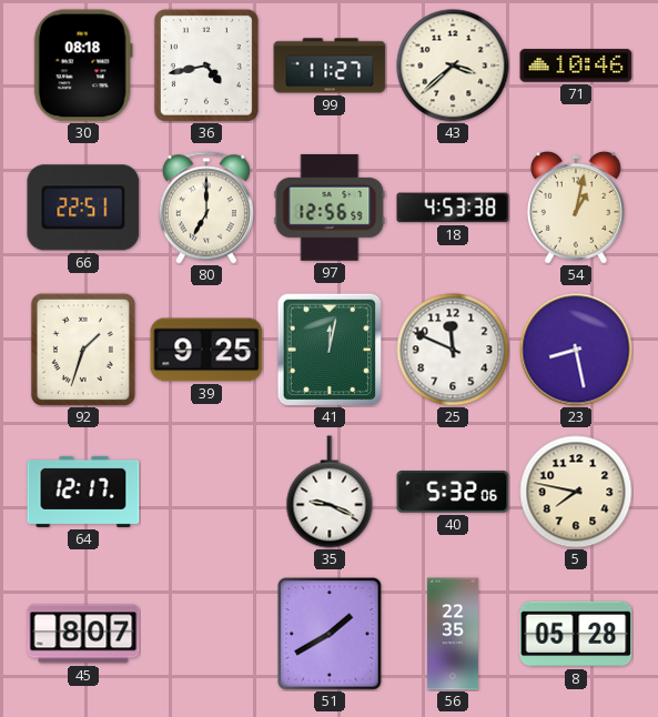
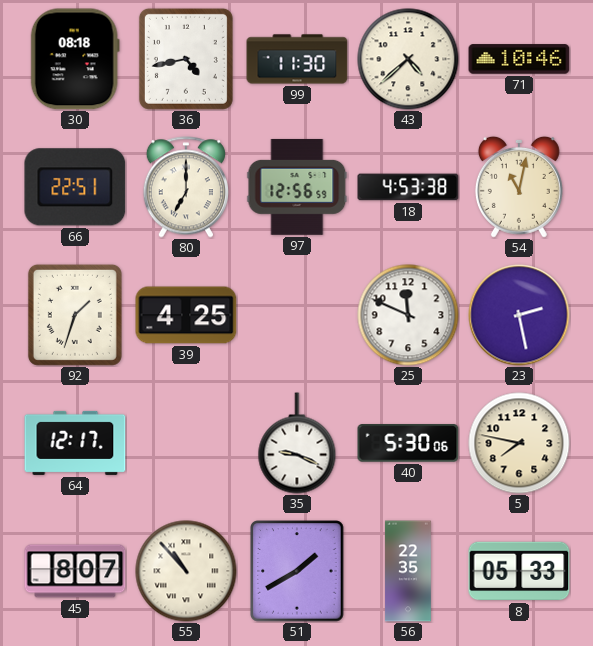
99: 11:27 -> 11:30 (297, 59)
43: 3:38 -> 4:38 (408, 59)
54: 1:02 -> 11:02 (519, 187)
39: 9:25 -> 4:25 (186, 315)
41: 12:02 -> none (328, 350)
23: 8:28 -> 2:28 (519, 315)
40: 5:32 -> 5:30 (408, 443)
55: none -> 10:53 (186, 571)
8: 05:28 -> 05:33 (519, 571)
